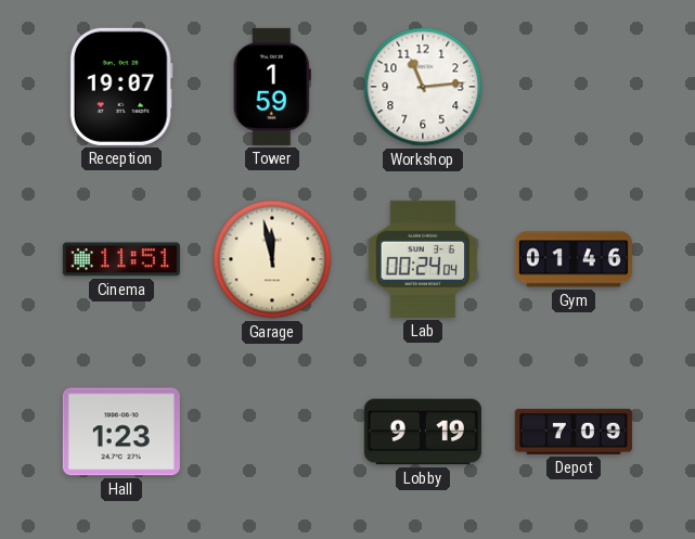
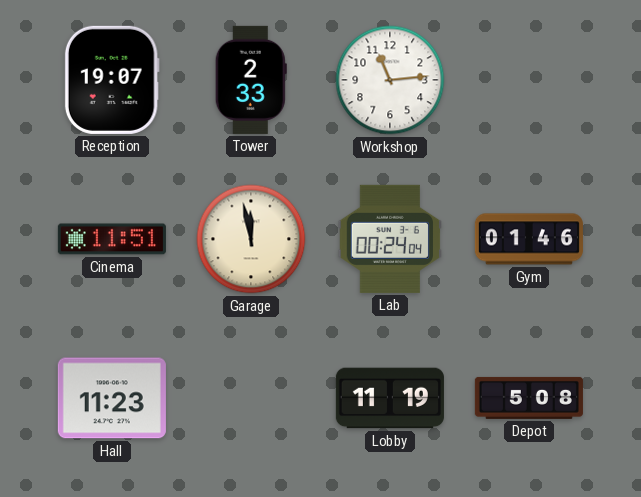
Tower: 1:59 -> 2:33 (251, 80)
Hall: 1:23 -> 11:23 (112, 398)
Lobby: 9:19 -> 11:19 (390, 398)
Depot: 7:09 -> 5:08 (529, 398)
